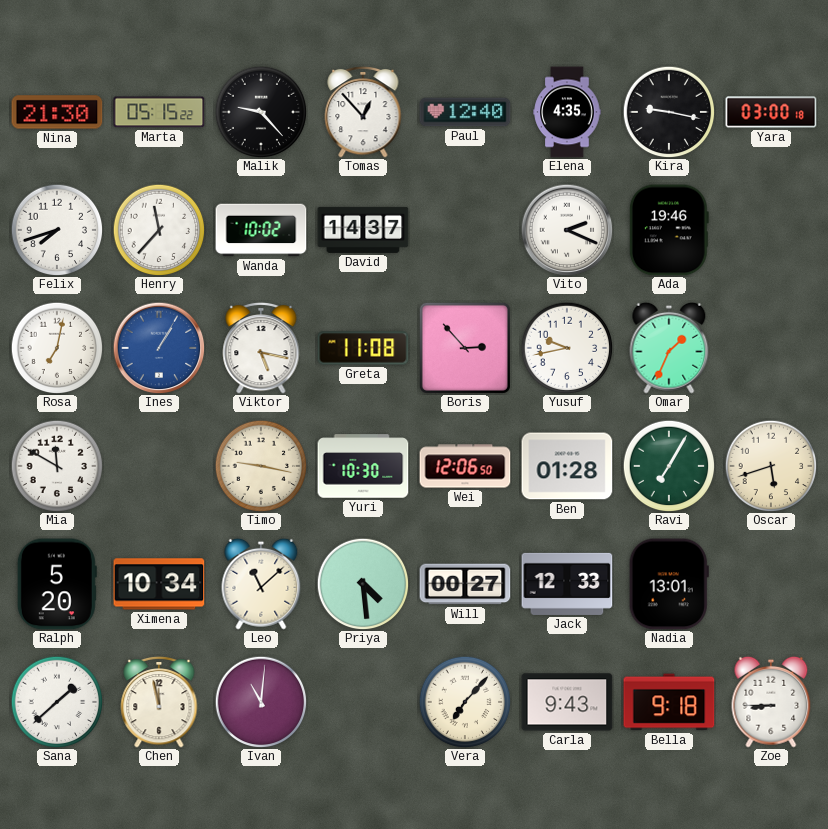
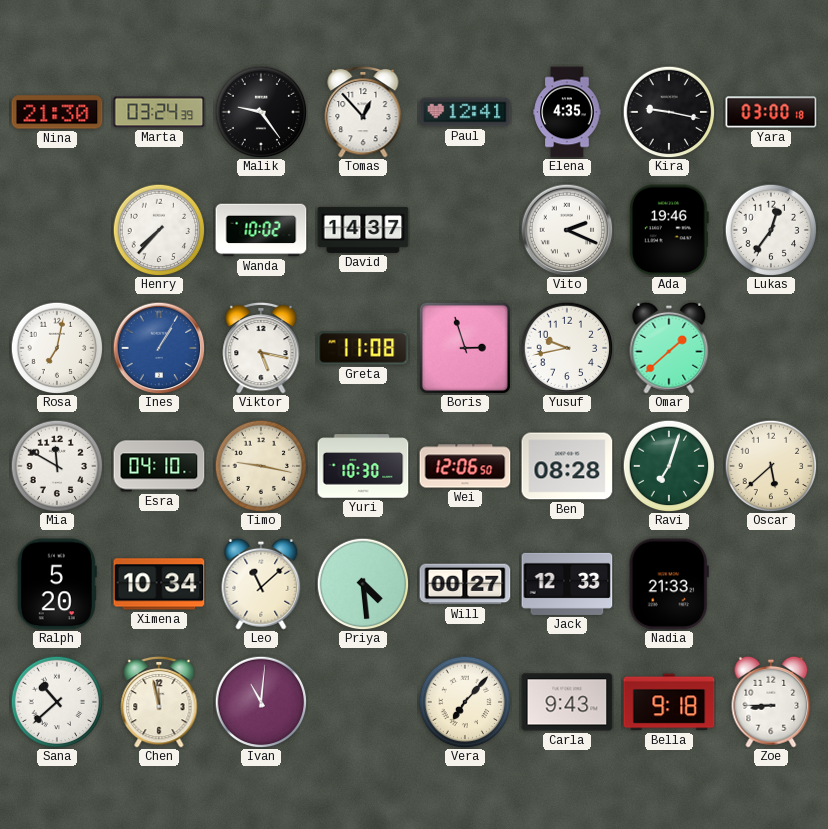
Marta: 05:15 -> 03:24 (159, 112)
Malik: 9:23 -> 9:24 (261, 112)
Paul: 12:40 -> 12:41 (465, 112)
Felix: 7:42 -> none (57, 230)
Henry: 11:37 -> 7:37 (159, 230)
Lukas: none -> 12:36 (771, 230)
Boris: 2:53 -> 2:57 (465, 348)
Omar: 1:34 -> 1:38 (669, 348)
Esra: none -> 04:10 (159, 466)
Ben: 01:28 -> 08:28 (567, 466)
Ravi: 7:05 -> 7:03 (669, 466)
Oscar: 5:42 -> 5:38 (771, 466)
Nadia: 13:01 -> 21:33 (669, 584)
Sana: 1:38 -> 10:38 (57, 702)
